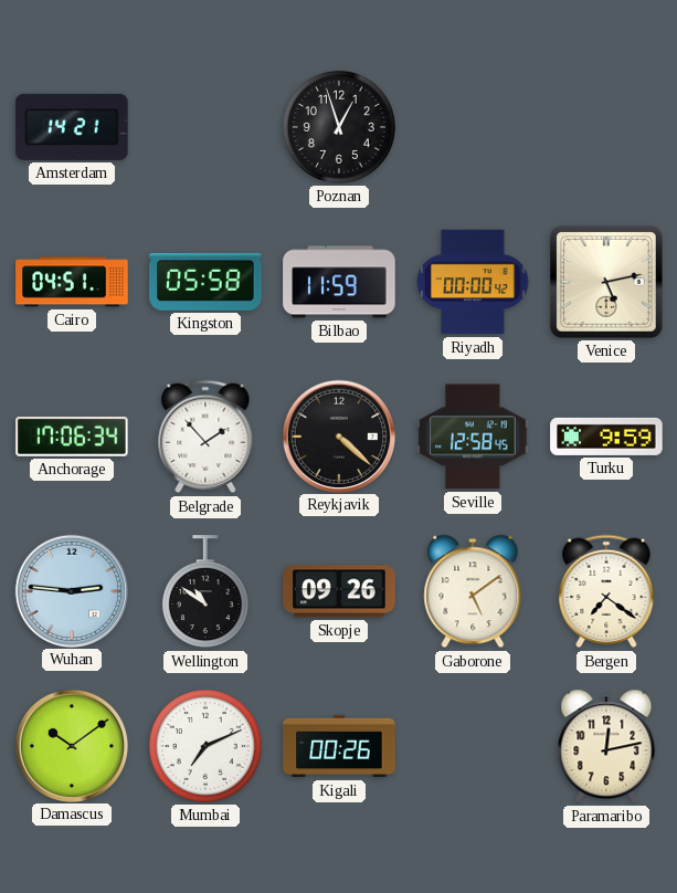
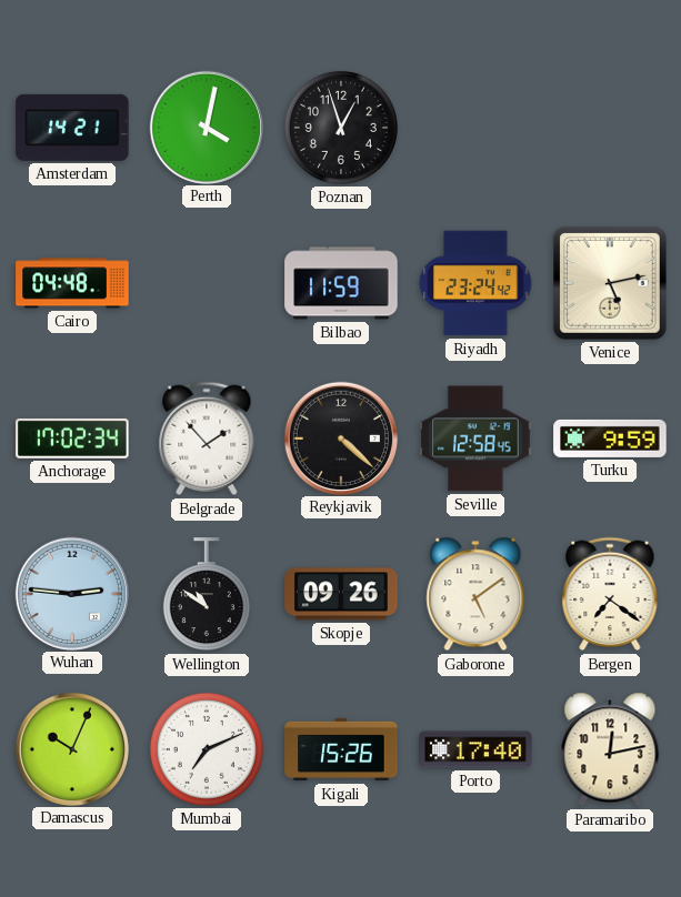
Perth: none -> 4:02 (206, 127)
Cairo: 04:51 -> 04:48 (72, 283)
Kingston: 05:58 -> none (205, 282)
Riyadh: 00:00 -> 23:24 (475, 283)
Anchorage: 17:06 -> 17:02 (72, 439)
Damascus: 10:09 -> 10:04 (71, 748)
Kigali: 00:26 -> 15:26 (341, 749)
Porto: none -> 17:40 (475, 749)
